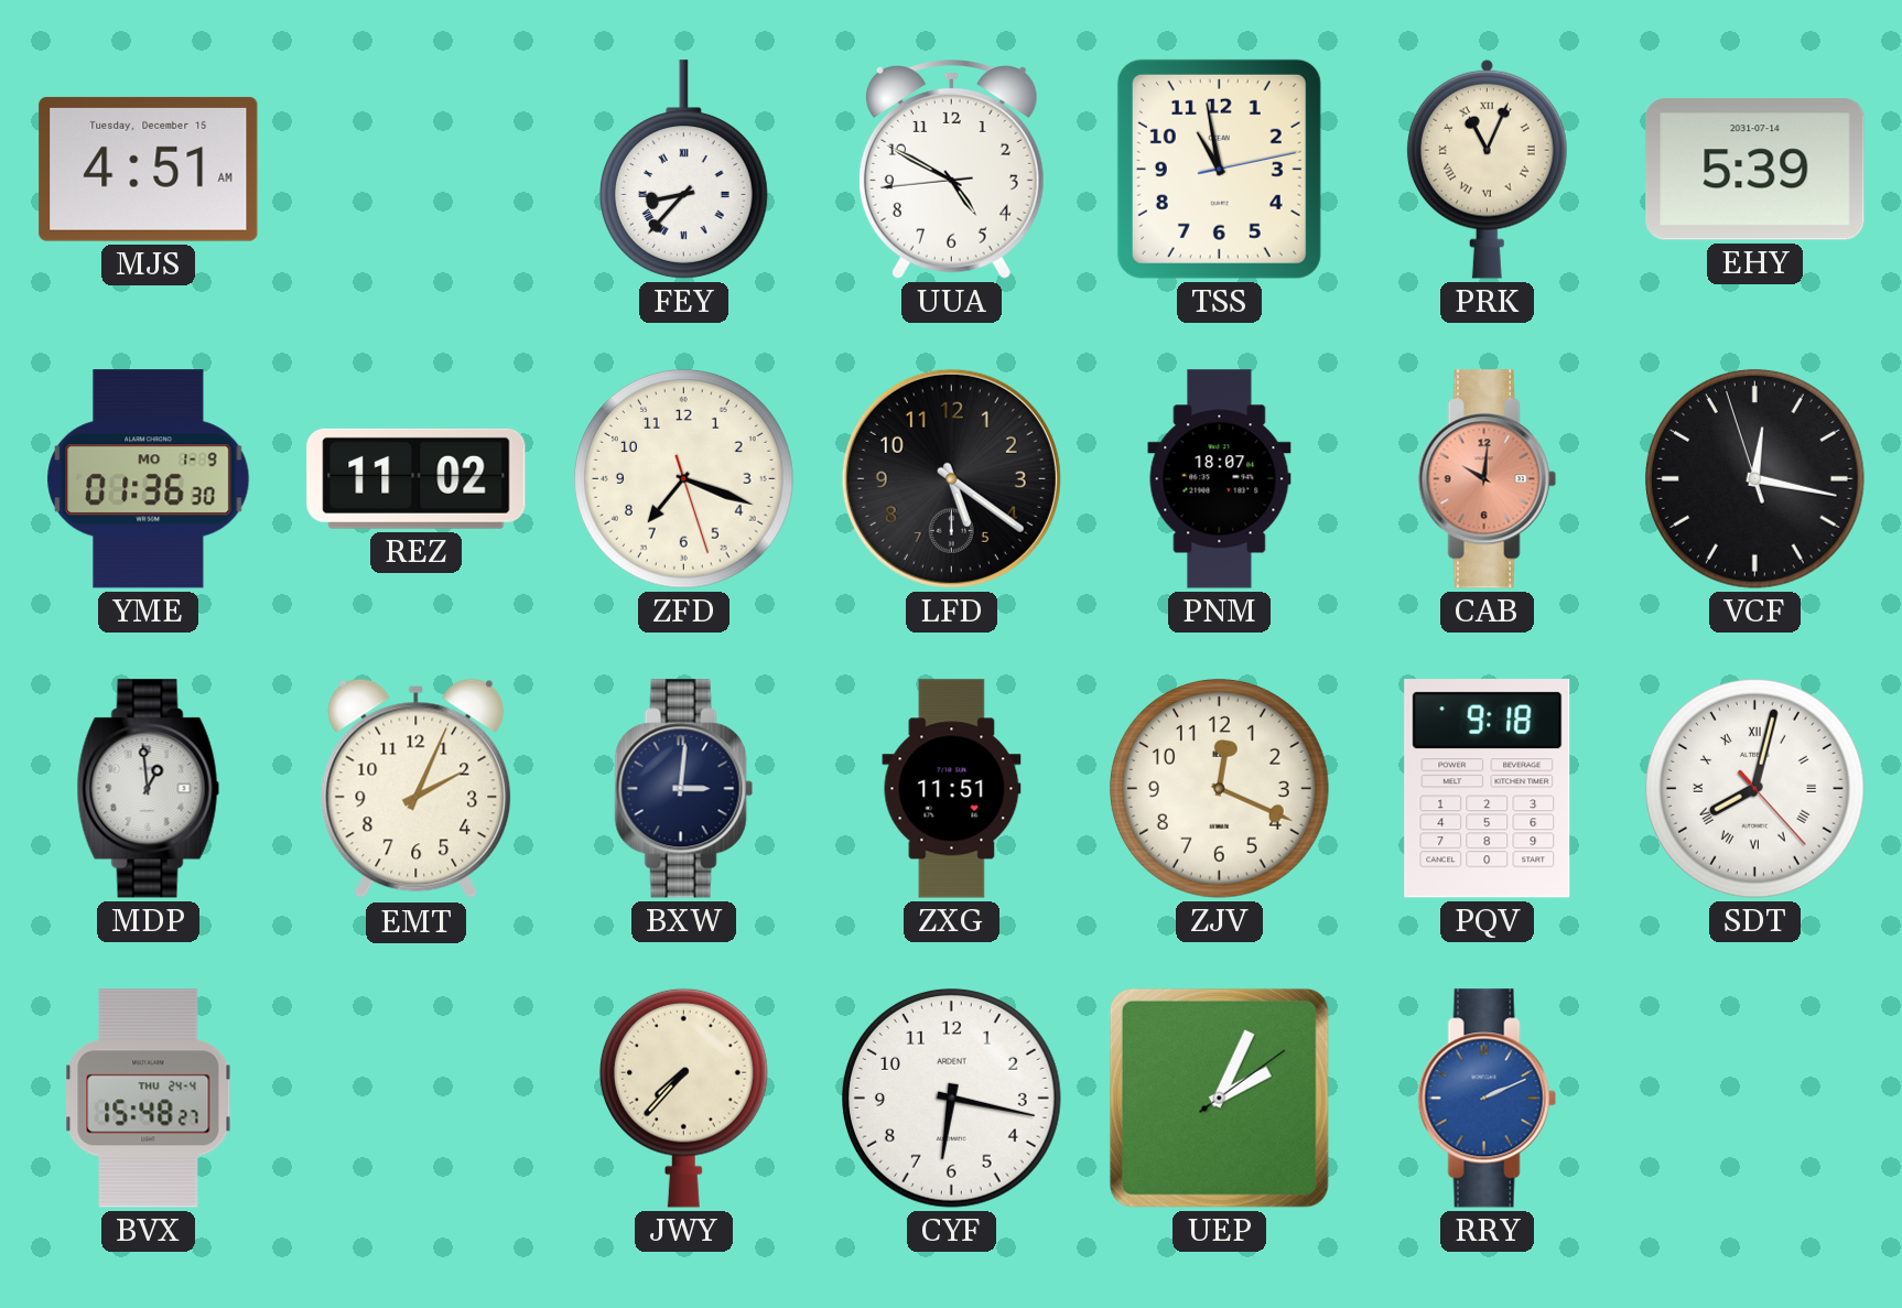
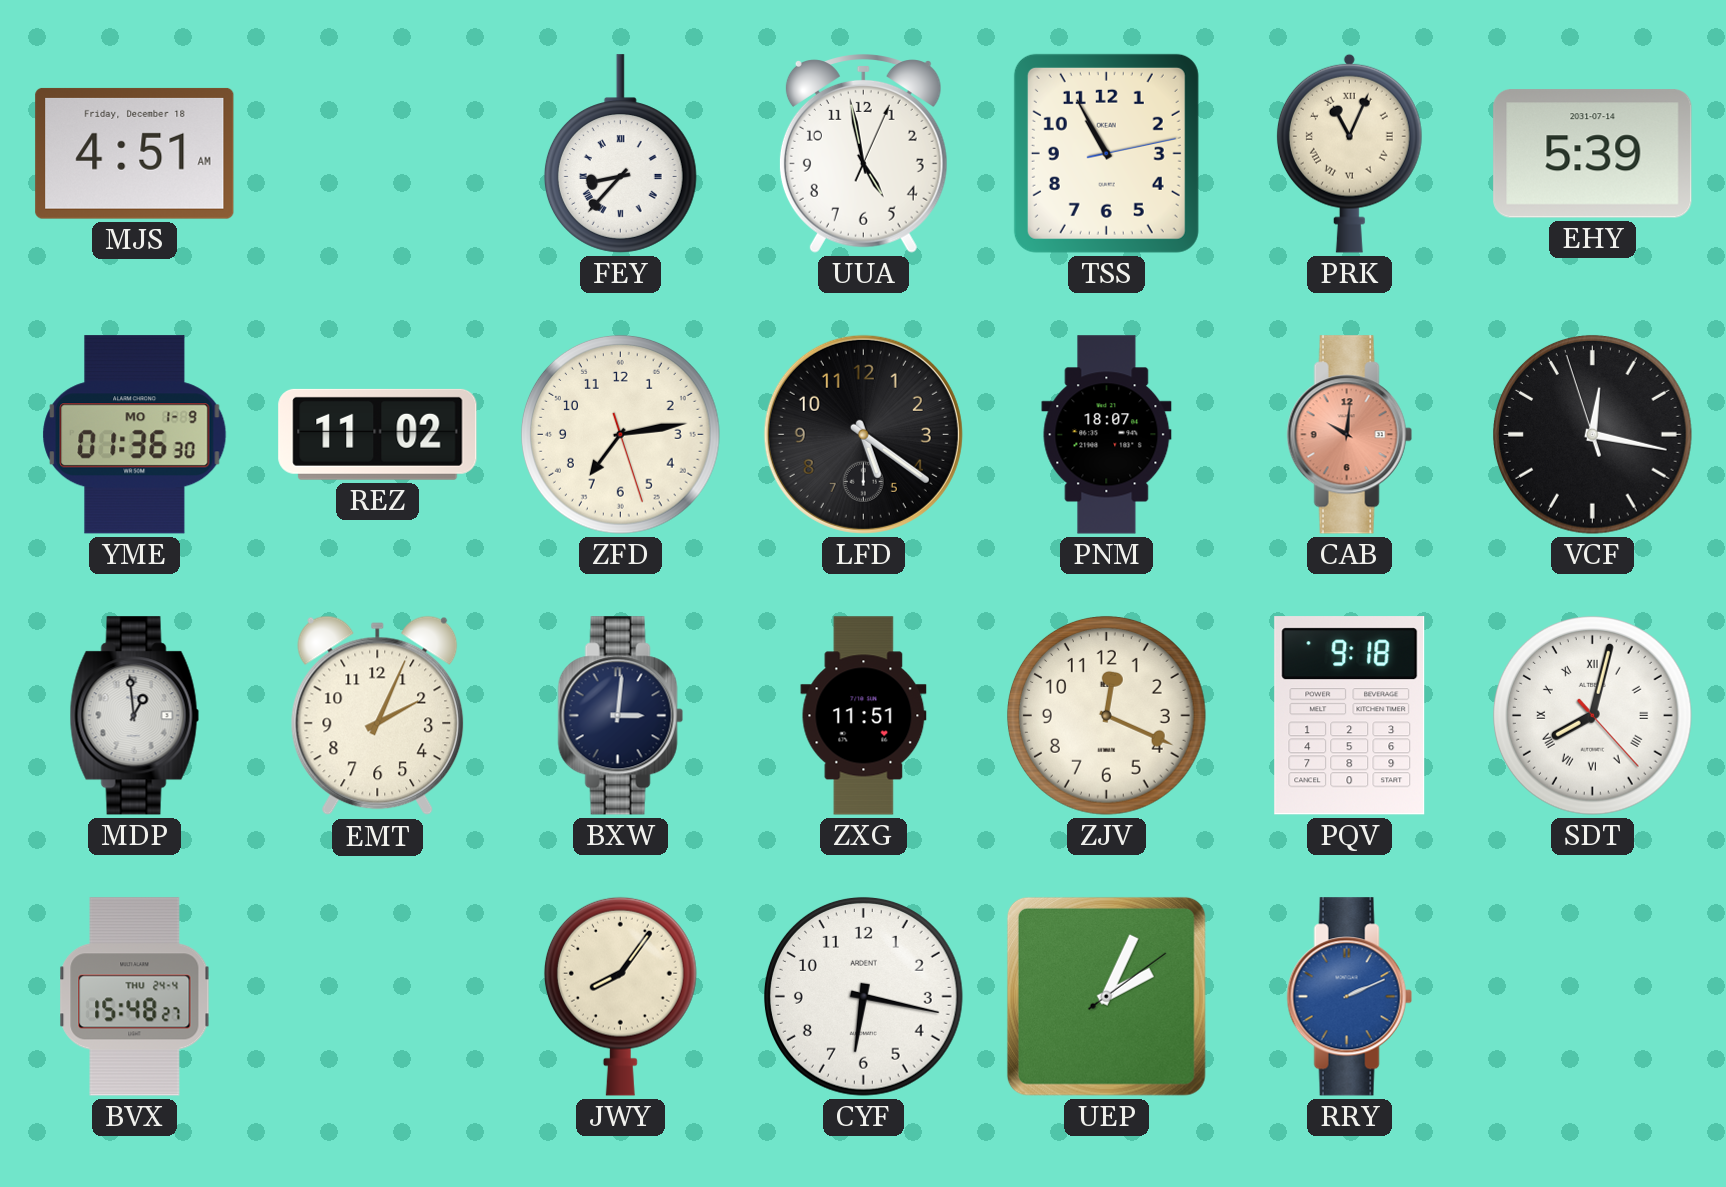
MJS date: Tuesday, December 15 -> Friday, December 18 (135, 153)
UUA: 4:49 -> 4:58 (863, 154)
TSS: 10:58 -> 10:55 (1106, 153)
ZFD: 7:18 -> 7:13 (621, 435)
JWY: 7:37 -> 8:06 (620, 996)
